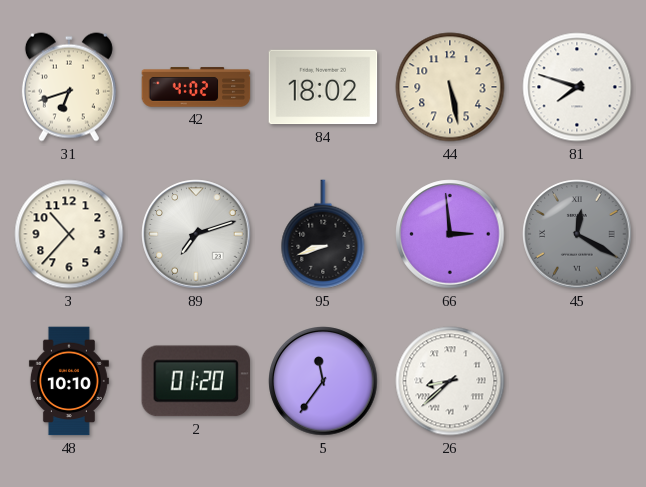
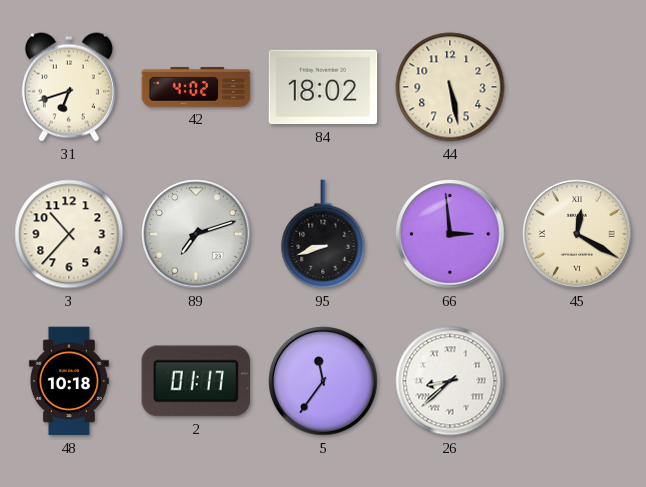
81: 7:48 -> none (577, 87)
45 dial: grey -> cream (577, 234)
48: 10:10 -> 10:18 (69, 381)
2: 01:20 -> 01:17 (196, 381)
